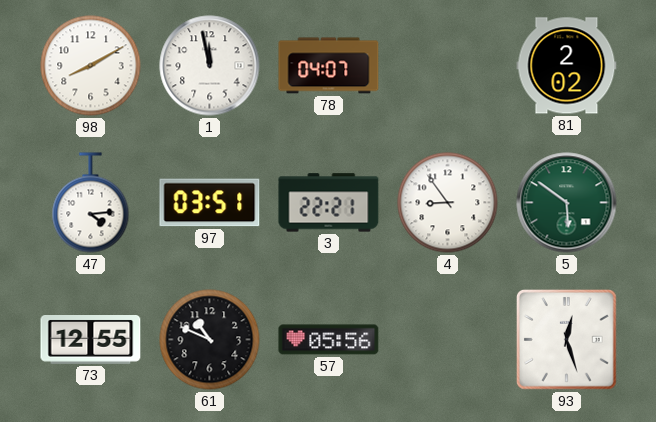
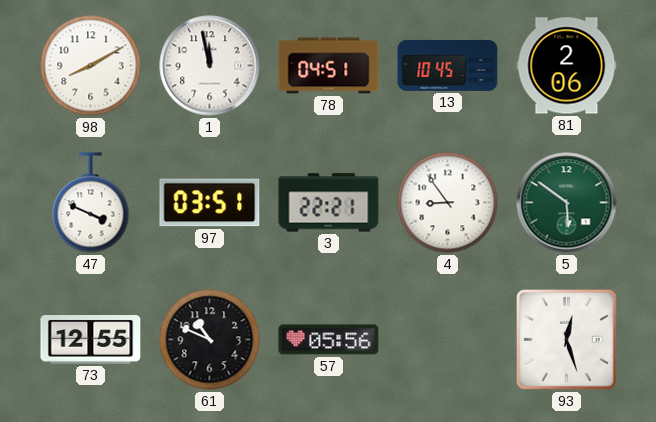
78: 04:07 -> 04:51 (329, 66)
13: none -> 10:45 (448, 65)
81: 2:02 -> 2:06 (567, 66)
47: 4:14 -> 3:49 (91, 203)
